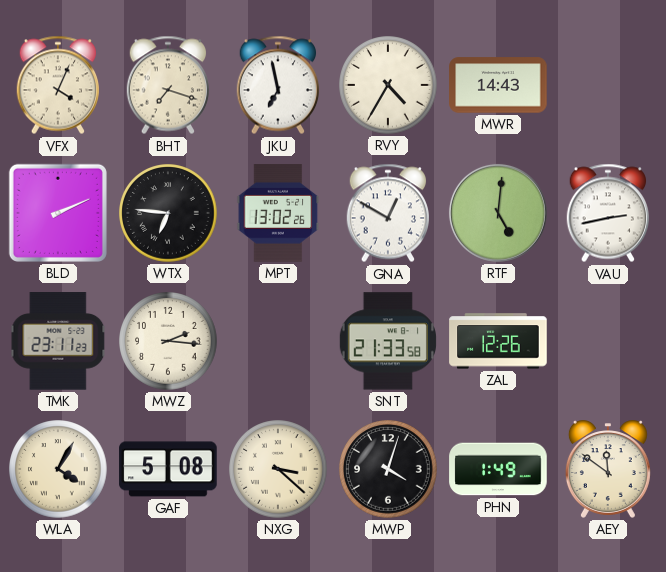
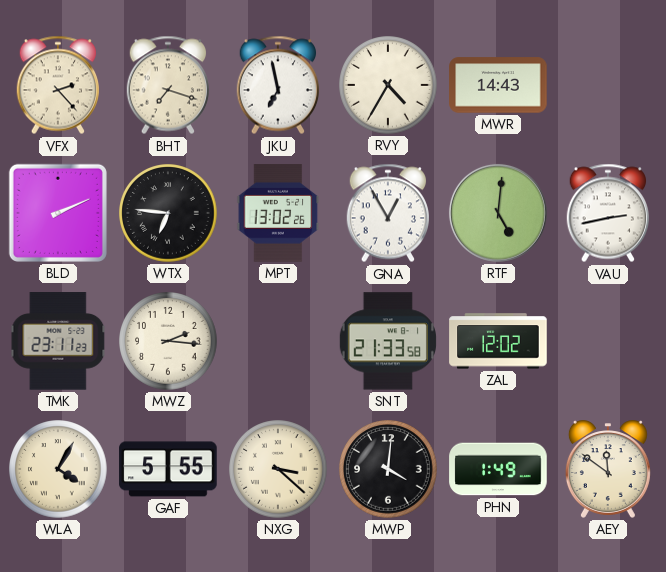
VFX: 4:04 -> 2:23 (57, 85)
GNA: 12:50 -> 12:55 (387, 213)
ZAL: 12:26 -> 12:02 (498, 341)
GAF: 5:08 -> 5:55 (168, 469)
MWP: 4:03 -> 4:01 (388, 469)
